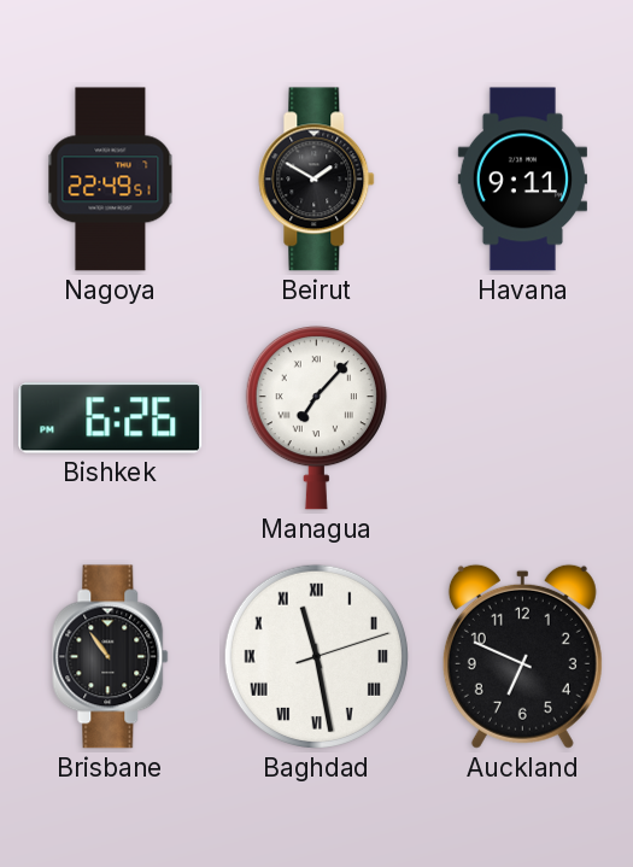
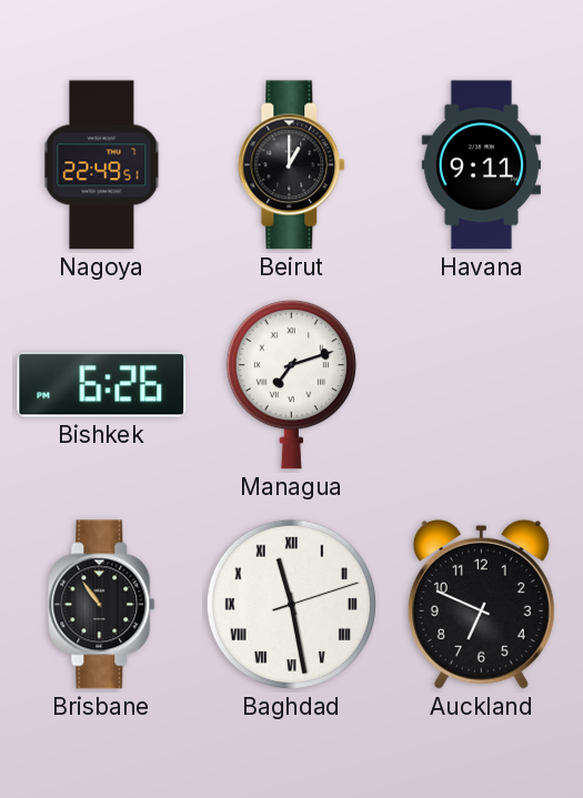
Beirut: 1:50 -> 1:00 (292, 165)
Managua: 7:07 -> 7:12 (291, 385)
